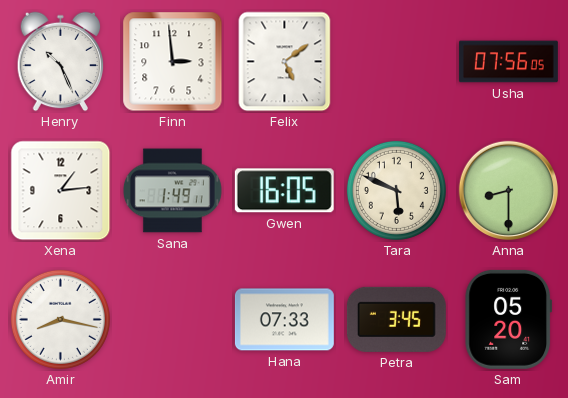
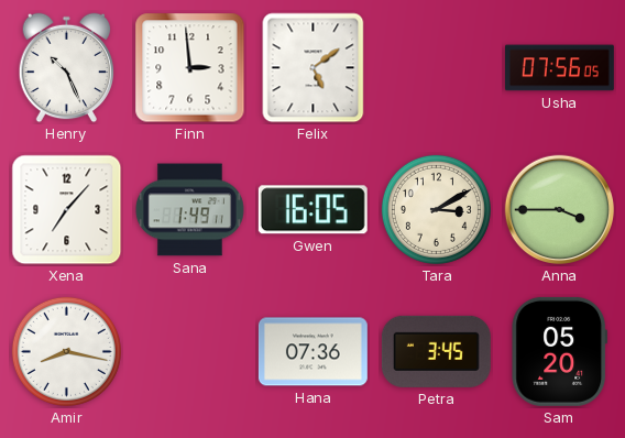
Xena: 1:14 -> 7:07 (67, 210)
Tara: 5:49 -> 3:10 (436, 209)
Anna: 8:30 -> 3:45 (560, 210)
Hana: 07:33 -> 07:36 (312, 352)
